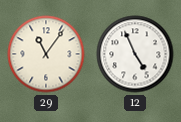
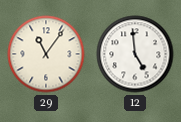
12: 4:56 -> 4:59 (135, 54)
